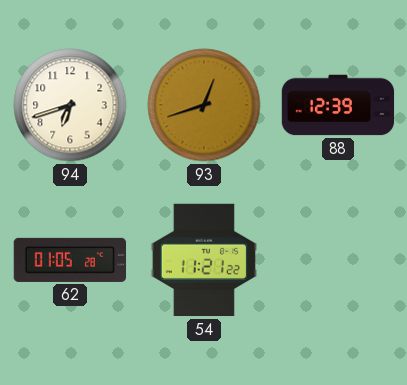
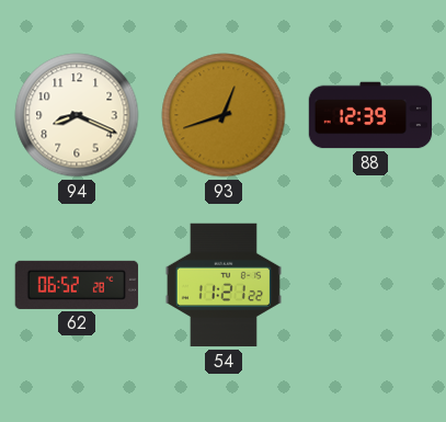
94: 6:42 -> 8:19 (77, 115)
62: 01:05 -> 06:52 (77, 285)
